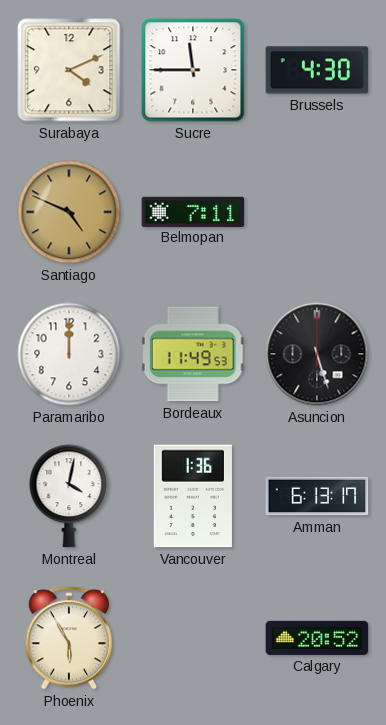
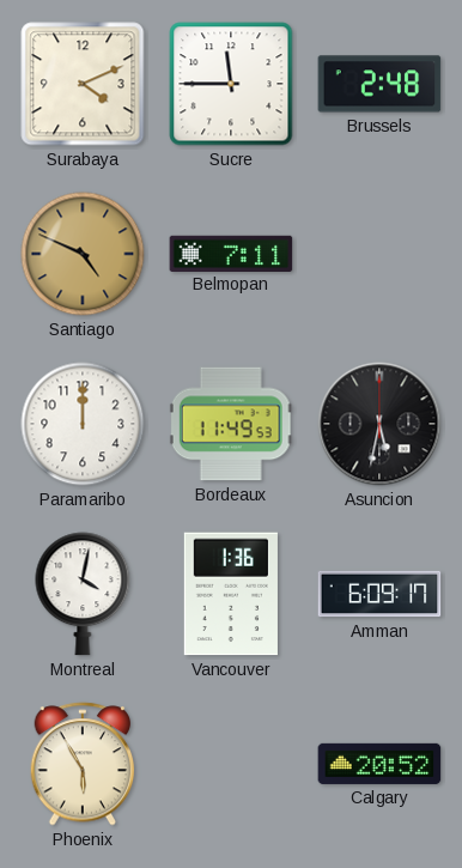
Brussels: 4:30 -> 2:48 (379, 84)
Asuncion: 5:27 -> 5:32 (379, 424)
Amman: 6:13 -> 6:09 (379, 594)
